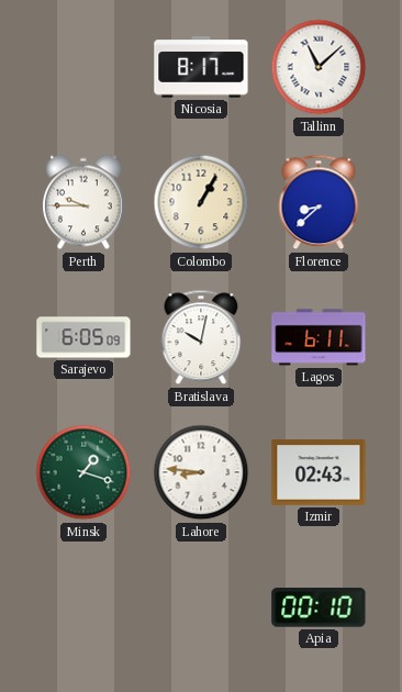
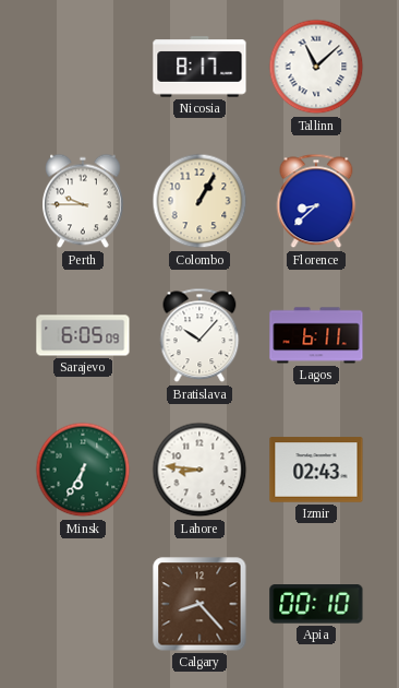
Bratislava: 10:02 -> 10:07 (199, 335)
Minsk: 1:18 -> 6:35 (83, 470)
Calgary: none -> 8:23 (199, 604)
